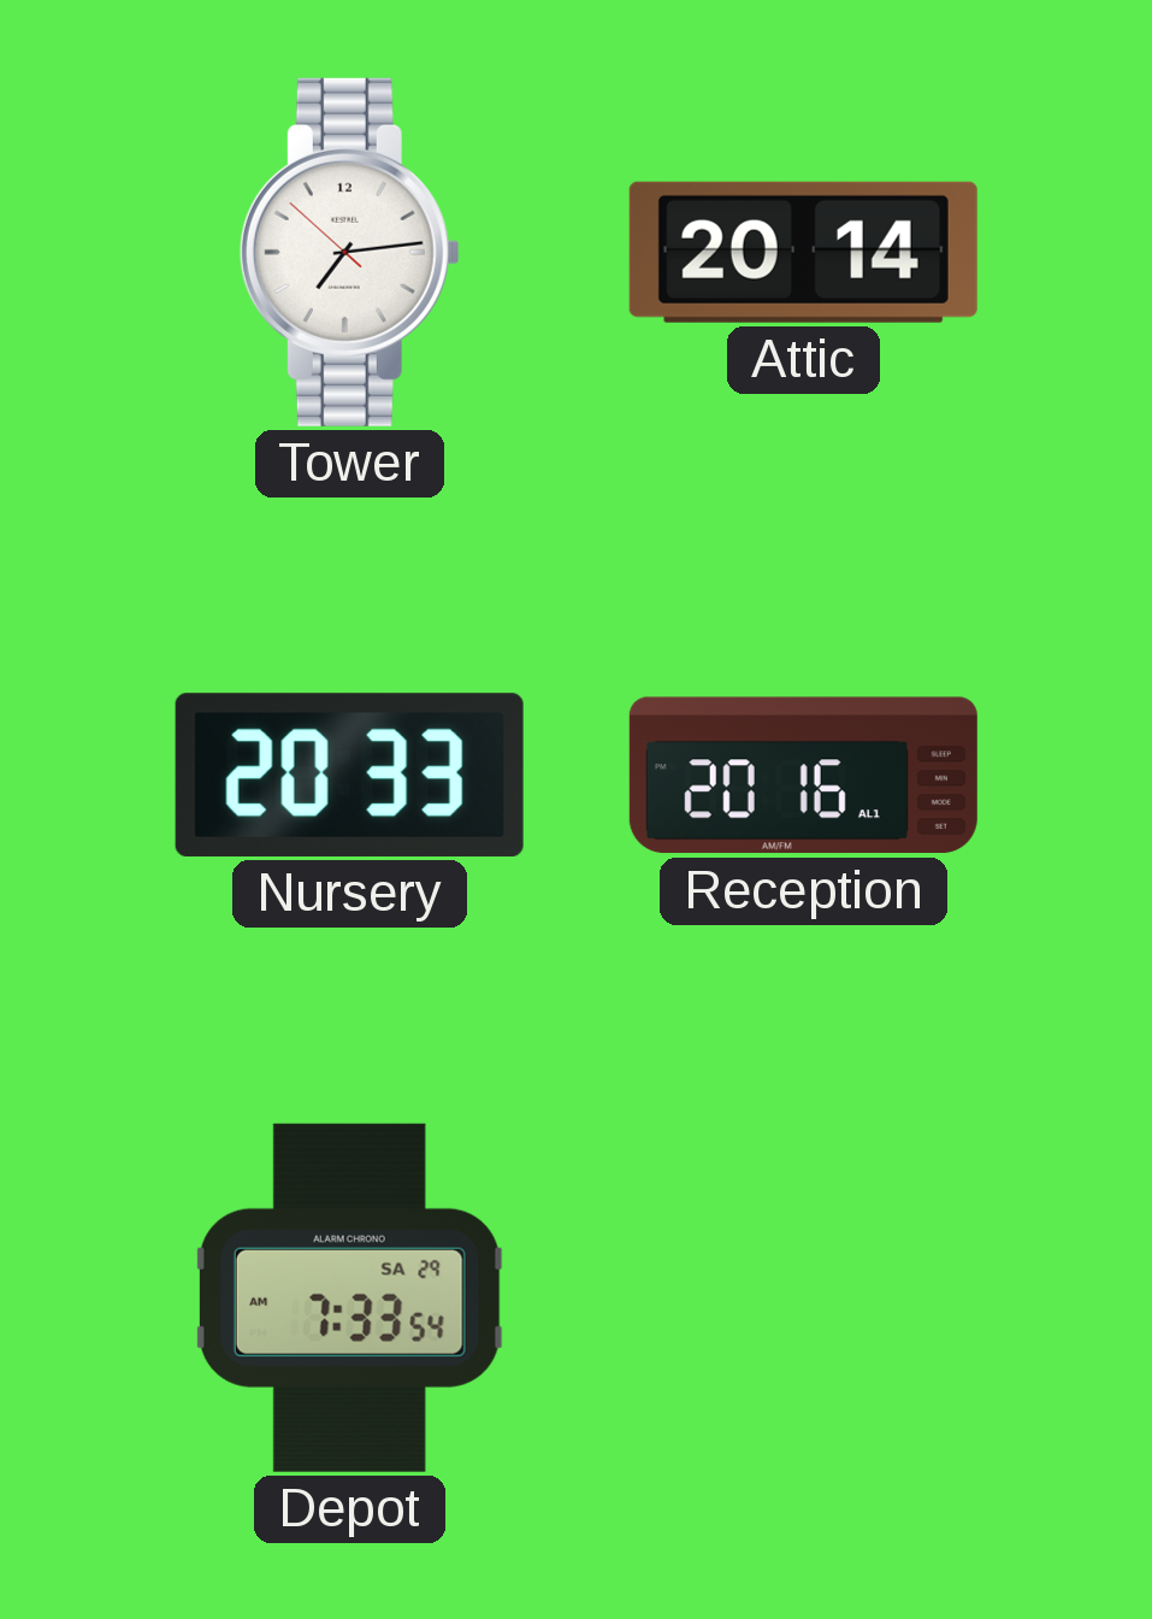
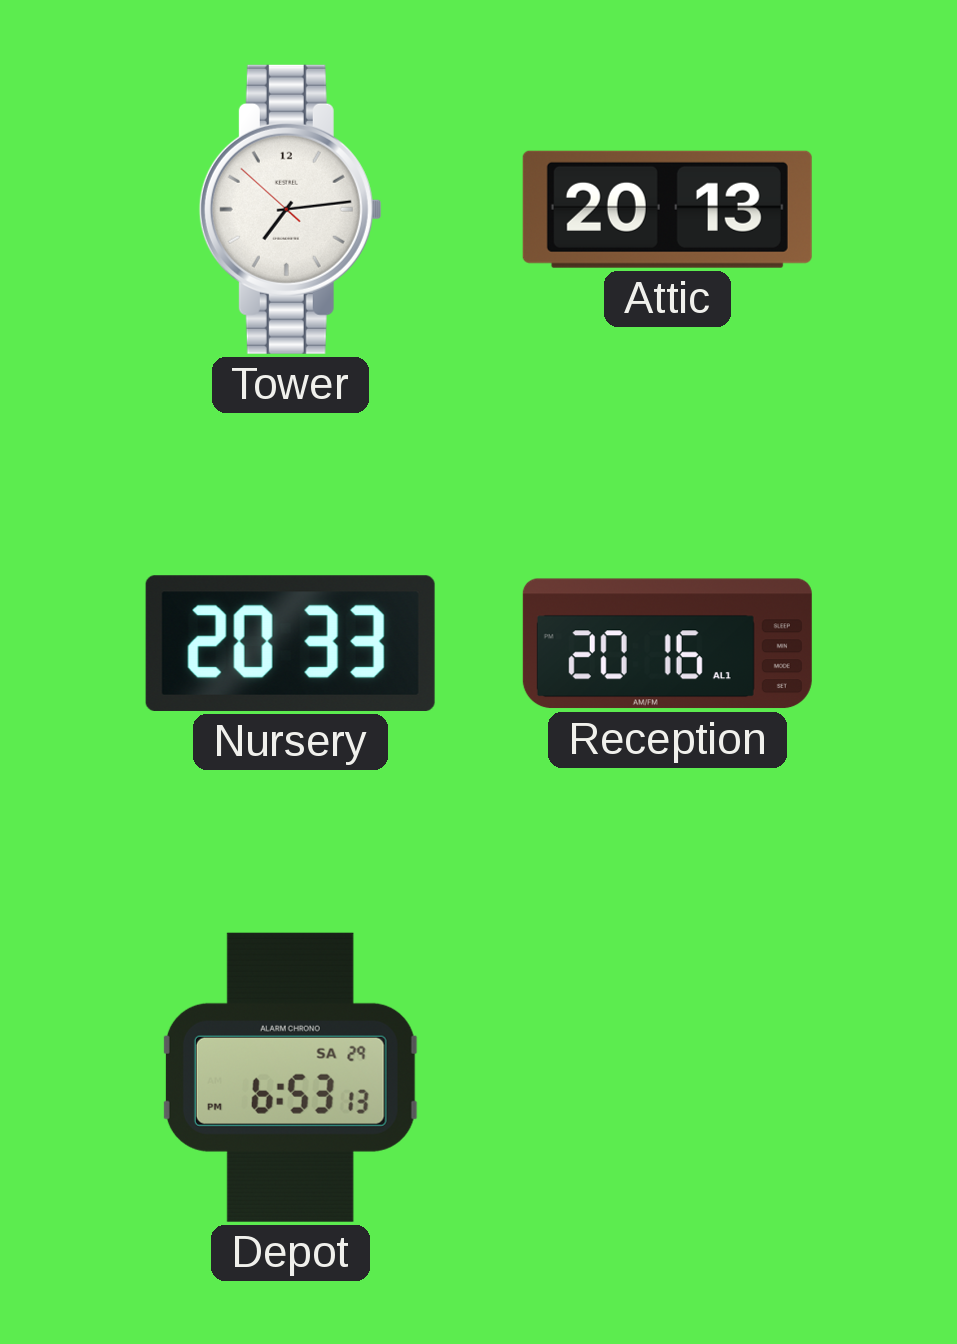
Attic: 20:14 -> 20:13 (667, 209)
Depot: 7:33 -> 6:53 (290, 1077)
